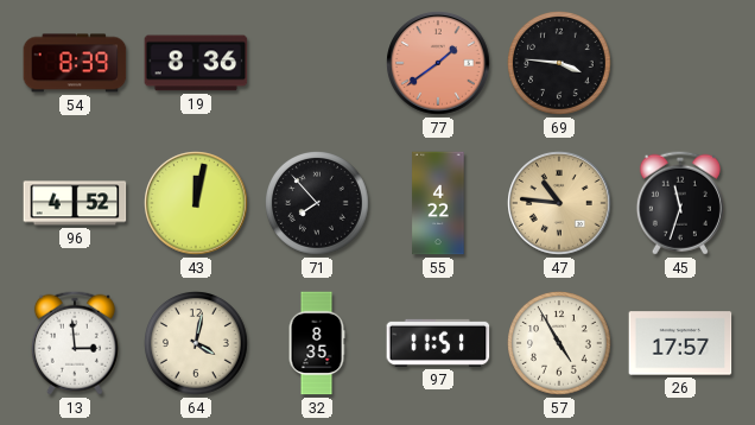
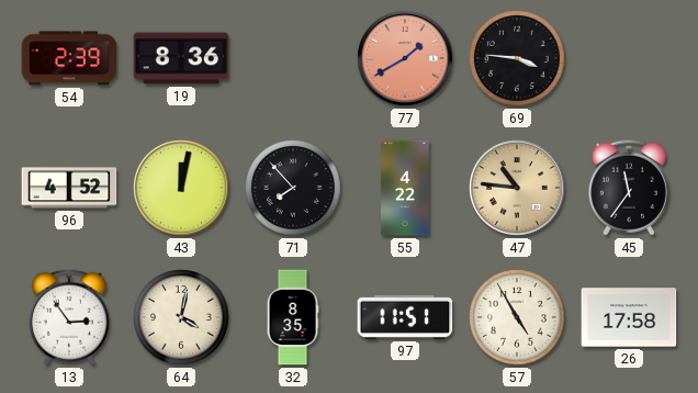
54: 8:39 -> 2:39 (69, 58)
77: 1:39 -> 1:40 (405, 58)
45: 11:33 -> 11:36 (629, 188)
13: 2:59 -> 2:54 (69, 317)
26: 17:57 -> 17:58 (629, 317)
